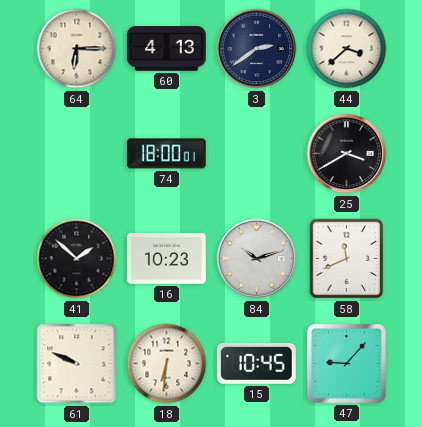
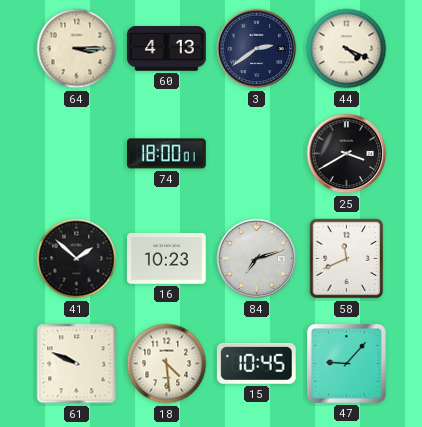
64: 6:15 -> 3:15 (77, 49)
44: 3:38 -> 4:19 (347, 49)
84: 10:12 -> 7:12 (257, 259)
18: 6:31 -> 4:29 (167, 364)
